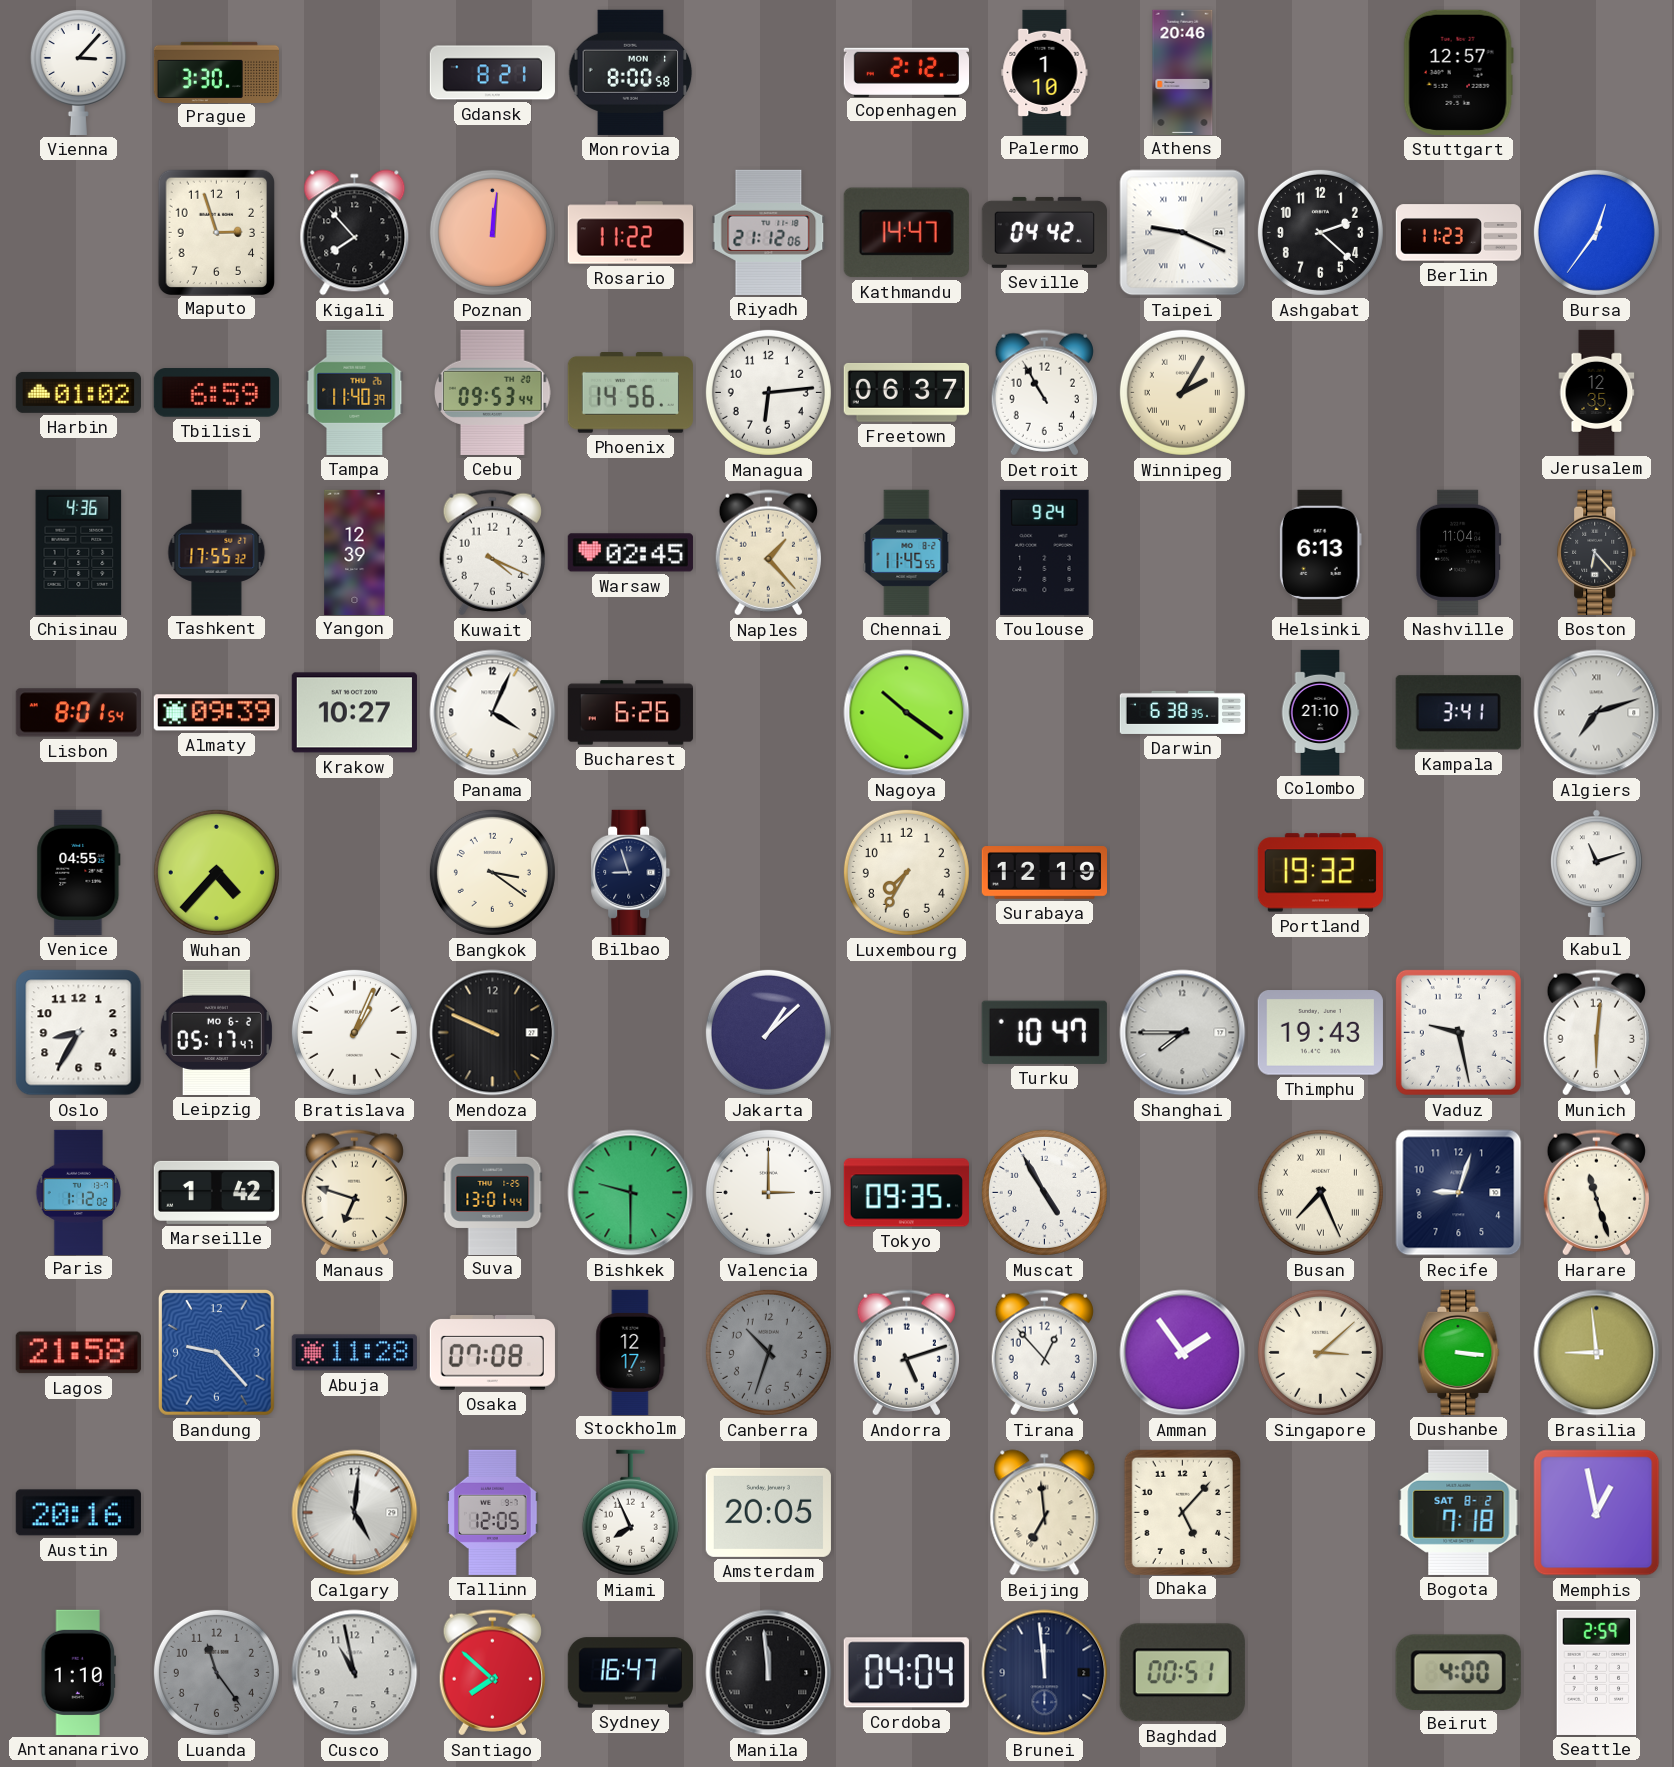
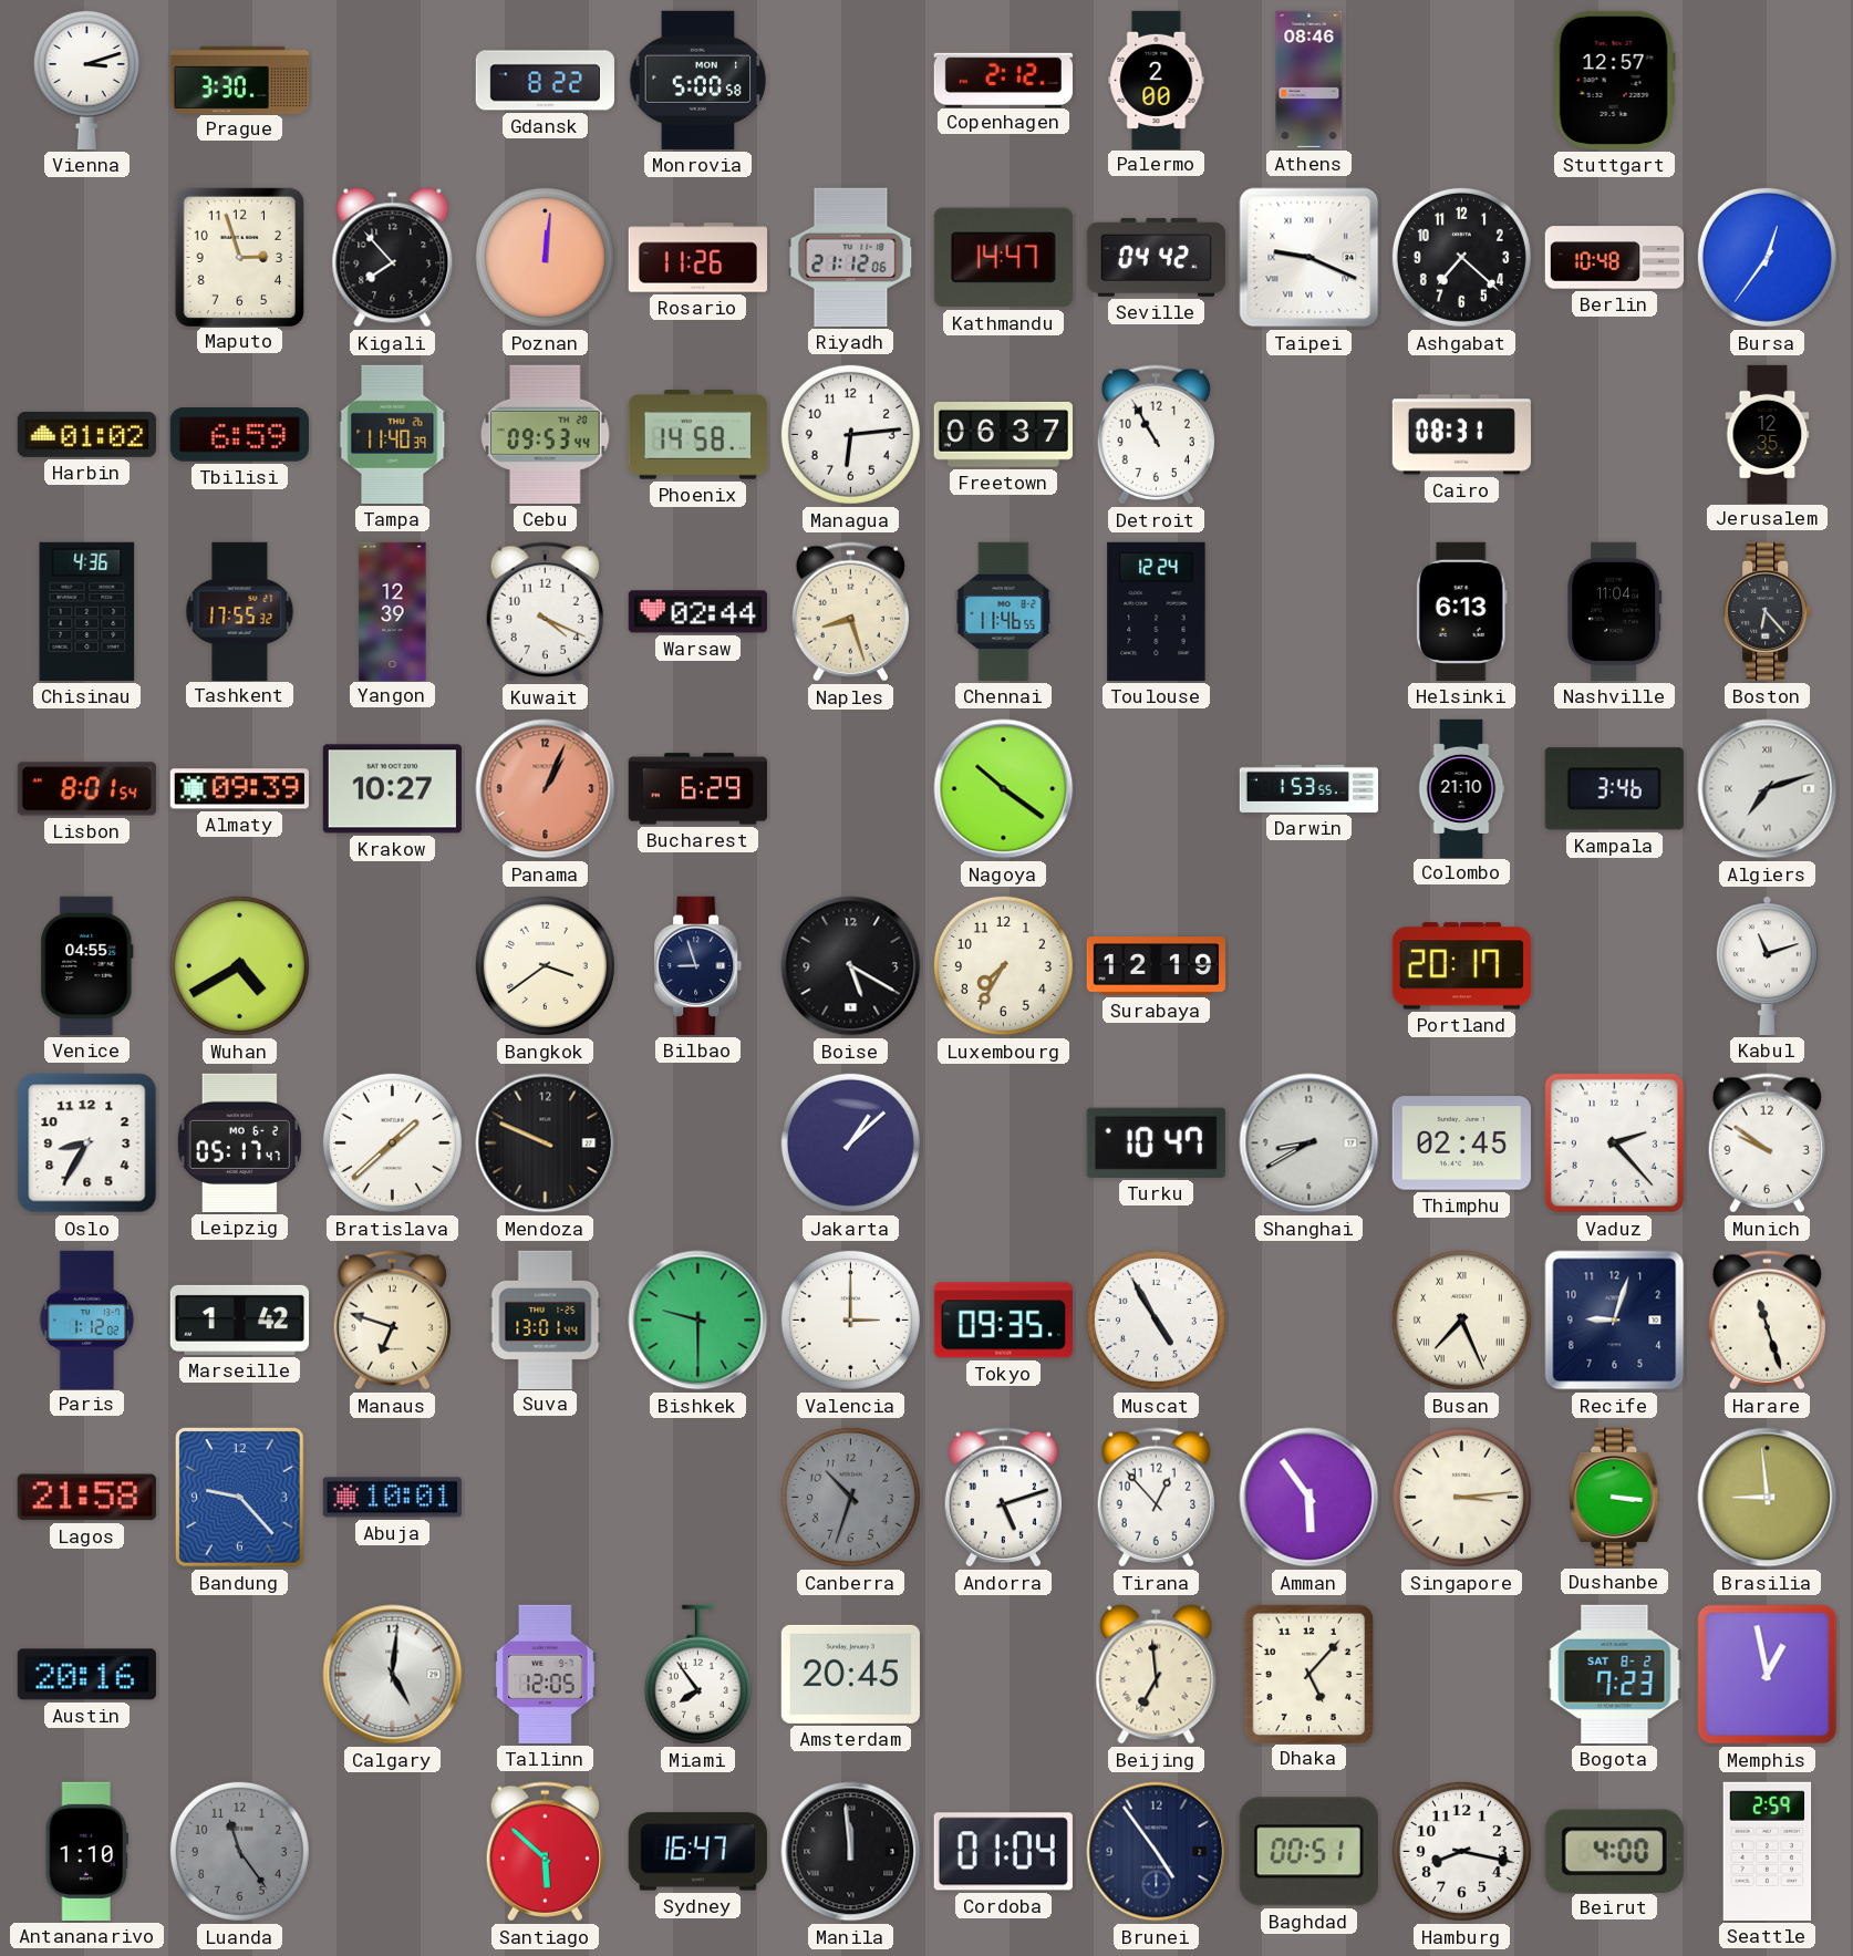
Vienna: 3:07 -> 3:12 (86, 80)
Gdansk: 8:21 -> 8:22 (545, 81)
Monrovia: 8:00 -> 5:00 (698, 80)
Palermo: 1:10 -> 2:00 (1157, 80)
Athens: 20:46 -> 08:46 (1309, 80)
Rosario: 11:22 -> 11:26 (697, 258)
Ashgabat: 2:22 -> 7:22 (1461, 257)
Berlin: 11:23 -> 10:48 (1614, 258)
Phoenix: 14:56 -> 14:58 (697, 435)
Winnipeg: 2:05 -> none (1182, 392)
Cairo: none -> 08:31 (1461, 435)
Warsaw: 02:45 -> 02:44 (697, 612)
Naples: 1:23 -> 8:27 (850, 612)
Chennai: 11:45 -> 11:46 (1004, 611)
Toulouse: 9:24 -> 12:24 (1157, 611)
Panama: 4:04 -> 1:04 (546, 789)
Panama dial: white -> salmon (546, 789)
Bucharest: 6:26 -> 6:29 (697, 789)
Darwin: 6:38 -> 1:53 (1308, 788)
Kampala: 3:41 -> 3:46 (1614, 789)
Wuhan: 4:37 -> 4:40 (239, 965)
Bangkok: 3:21 -> 3:39 (545, 965)
Boise: none -> 5:20 (851, 966)
Portland: 19:32 -> 20:17 (1461, 966)
Bratislava: 1:04 -> 1:38 (392, 1142)
Shanghai: 7:45 -> 8:40 (1309, 1143)
Thimphu: 19:43 -> 02:45 (1461, 1143)
Vaduz: 9:28 -> 2:23 (1614, 1142)
Munich: 6:01 -> 9:51 (1767, 1143)
Abuja: 11:28 -> 10:01 (392, 1498)
Osaka: 07:08 -> none (492, 1353)
Stockholm: 12:17 -> none (631, 1352)
Amman: 1:54 -> 5:54 (1309, 1498)
Singapore: 3:08 -> 3:14 (1461, 1497)
Miami: 7:56 -> 7:54 (697, 1675)
Amsterdam: 20:05 -> 20:45 (850, 1674)
Bogota: 7:18 -> 7:23 (1615, 1674)
Cusco: 10:58 -> none (355, 1673)
Santiago: 7:52 -> 5:52 (545, 1852)
Cordoba: 04:04 -> 01:04 (1003, 1852)
Brunei: 11:59 -> 4:54 (1157, 1852)
Hamburg: none -> 8:17 (1461, 1851)
